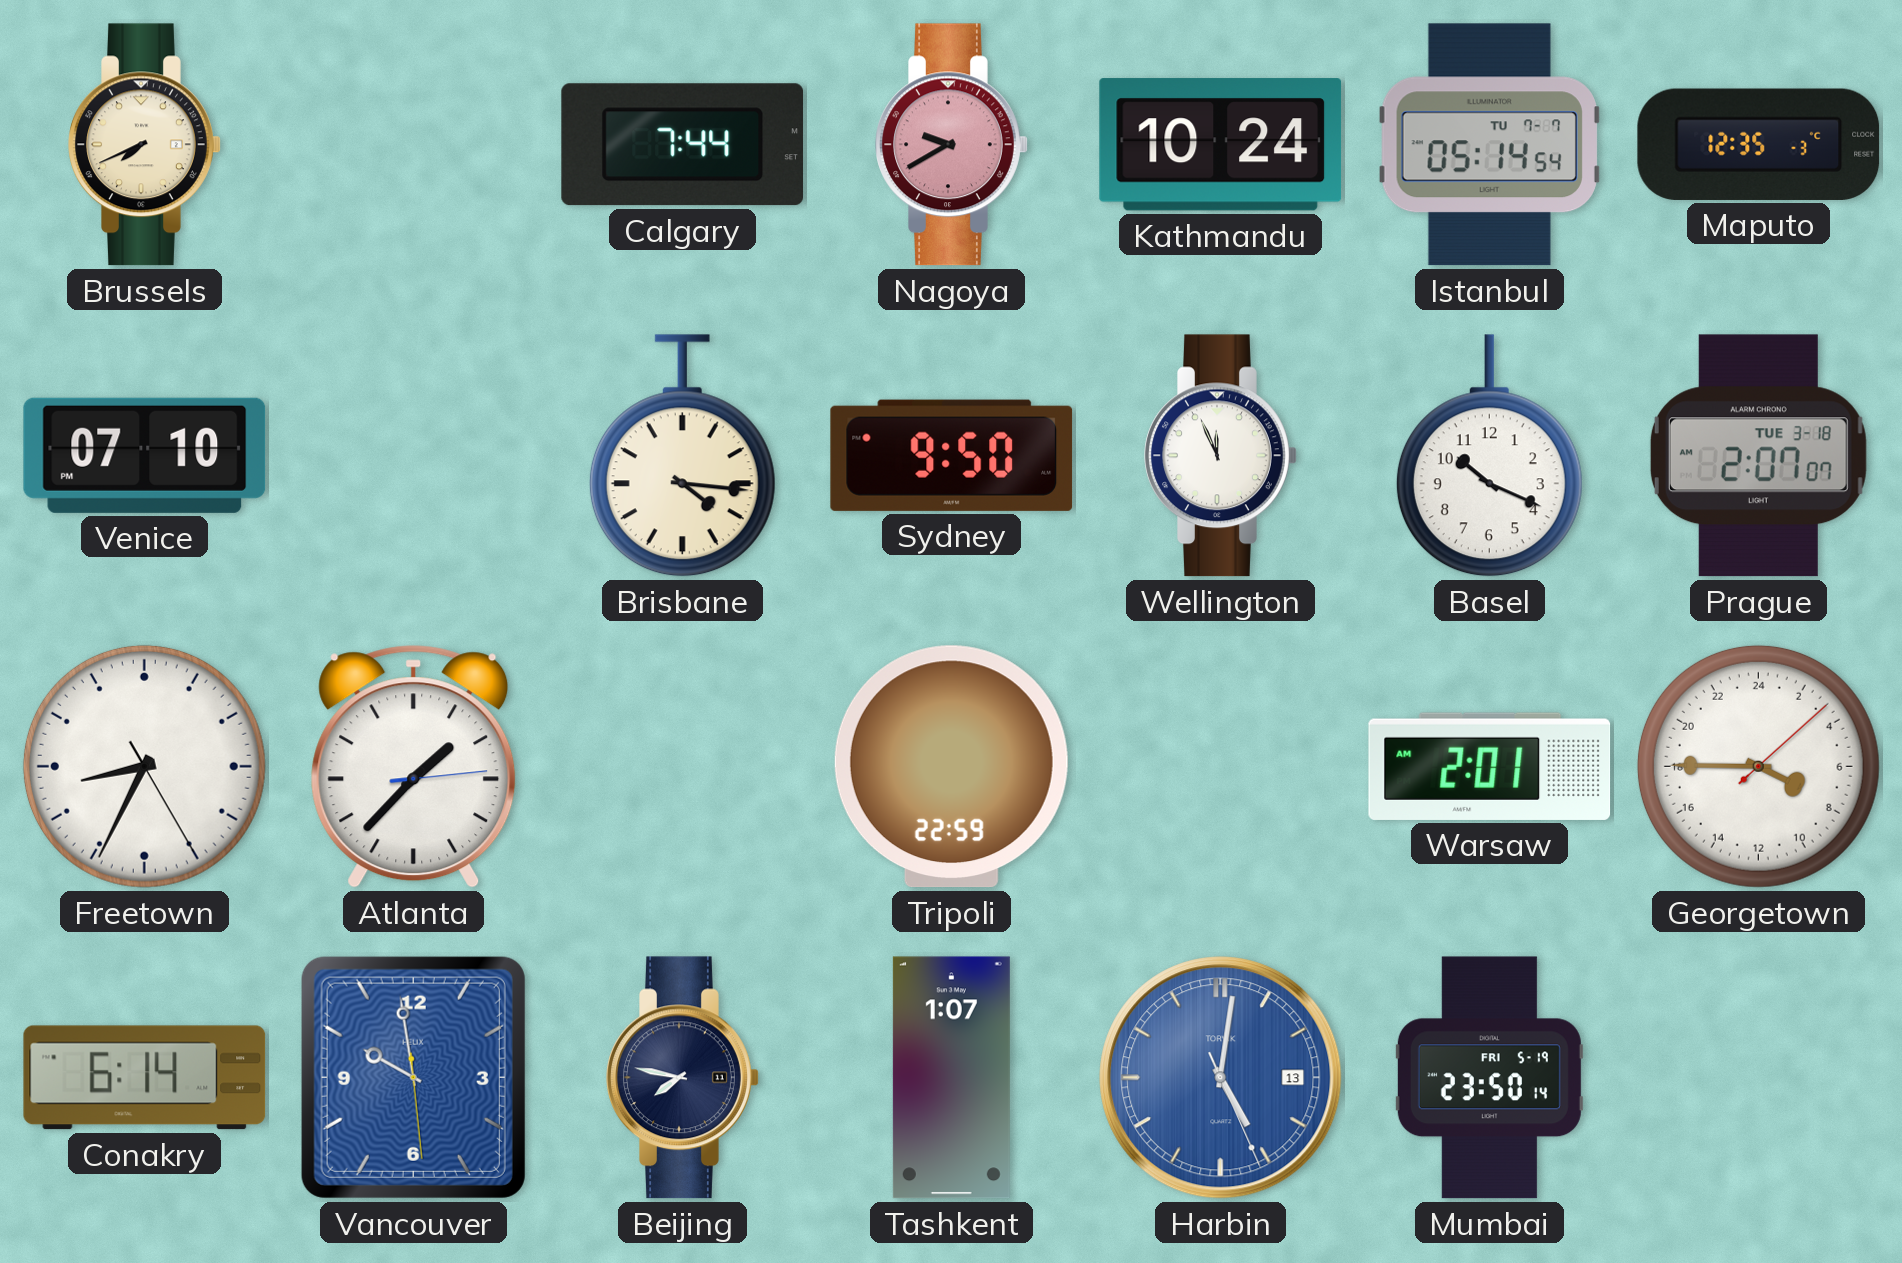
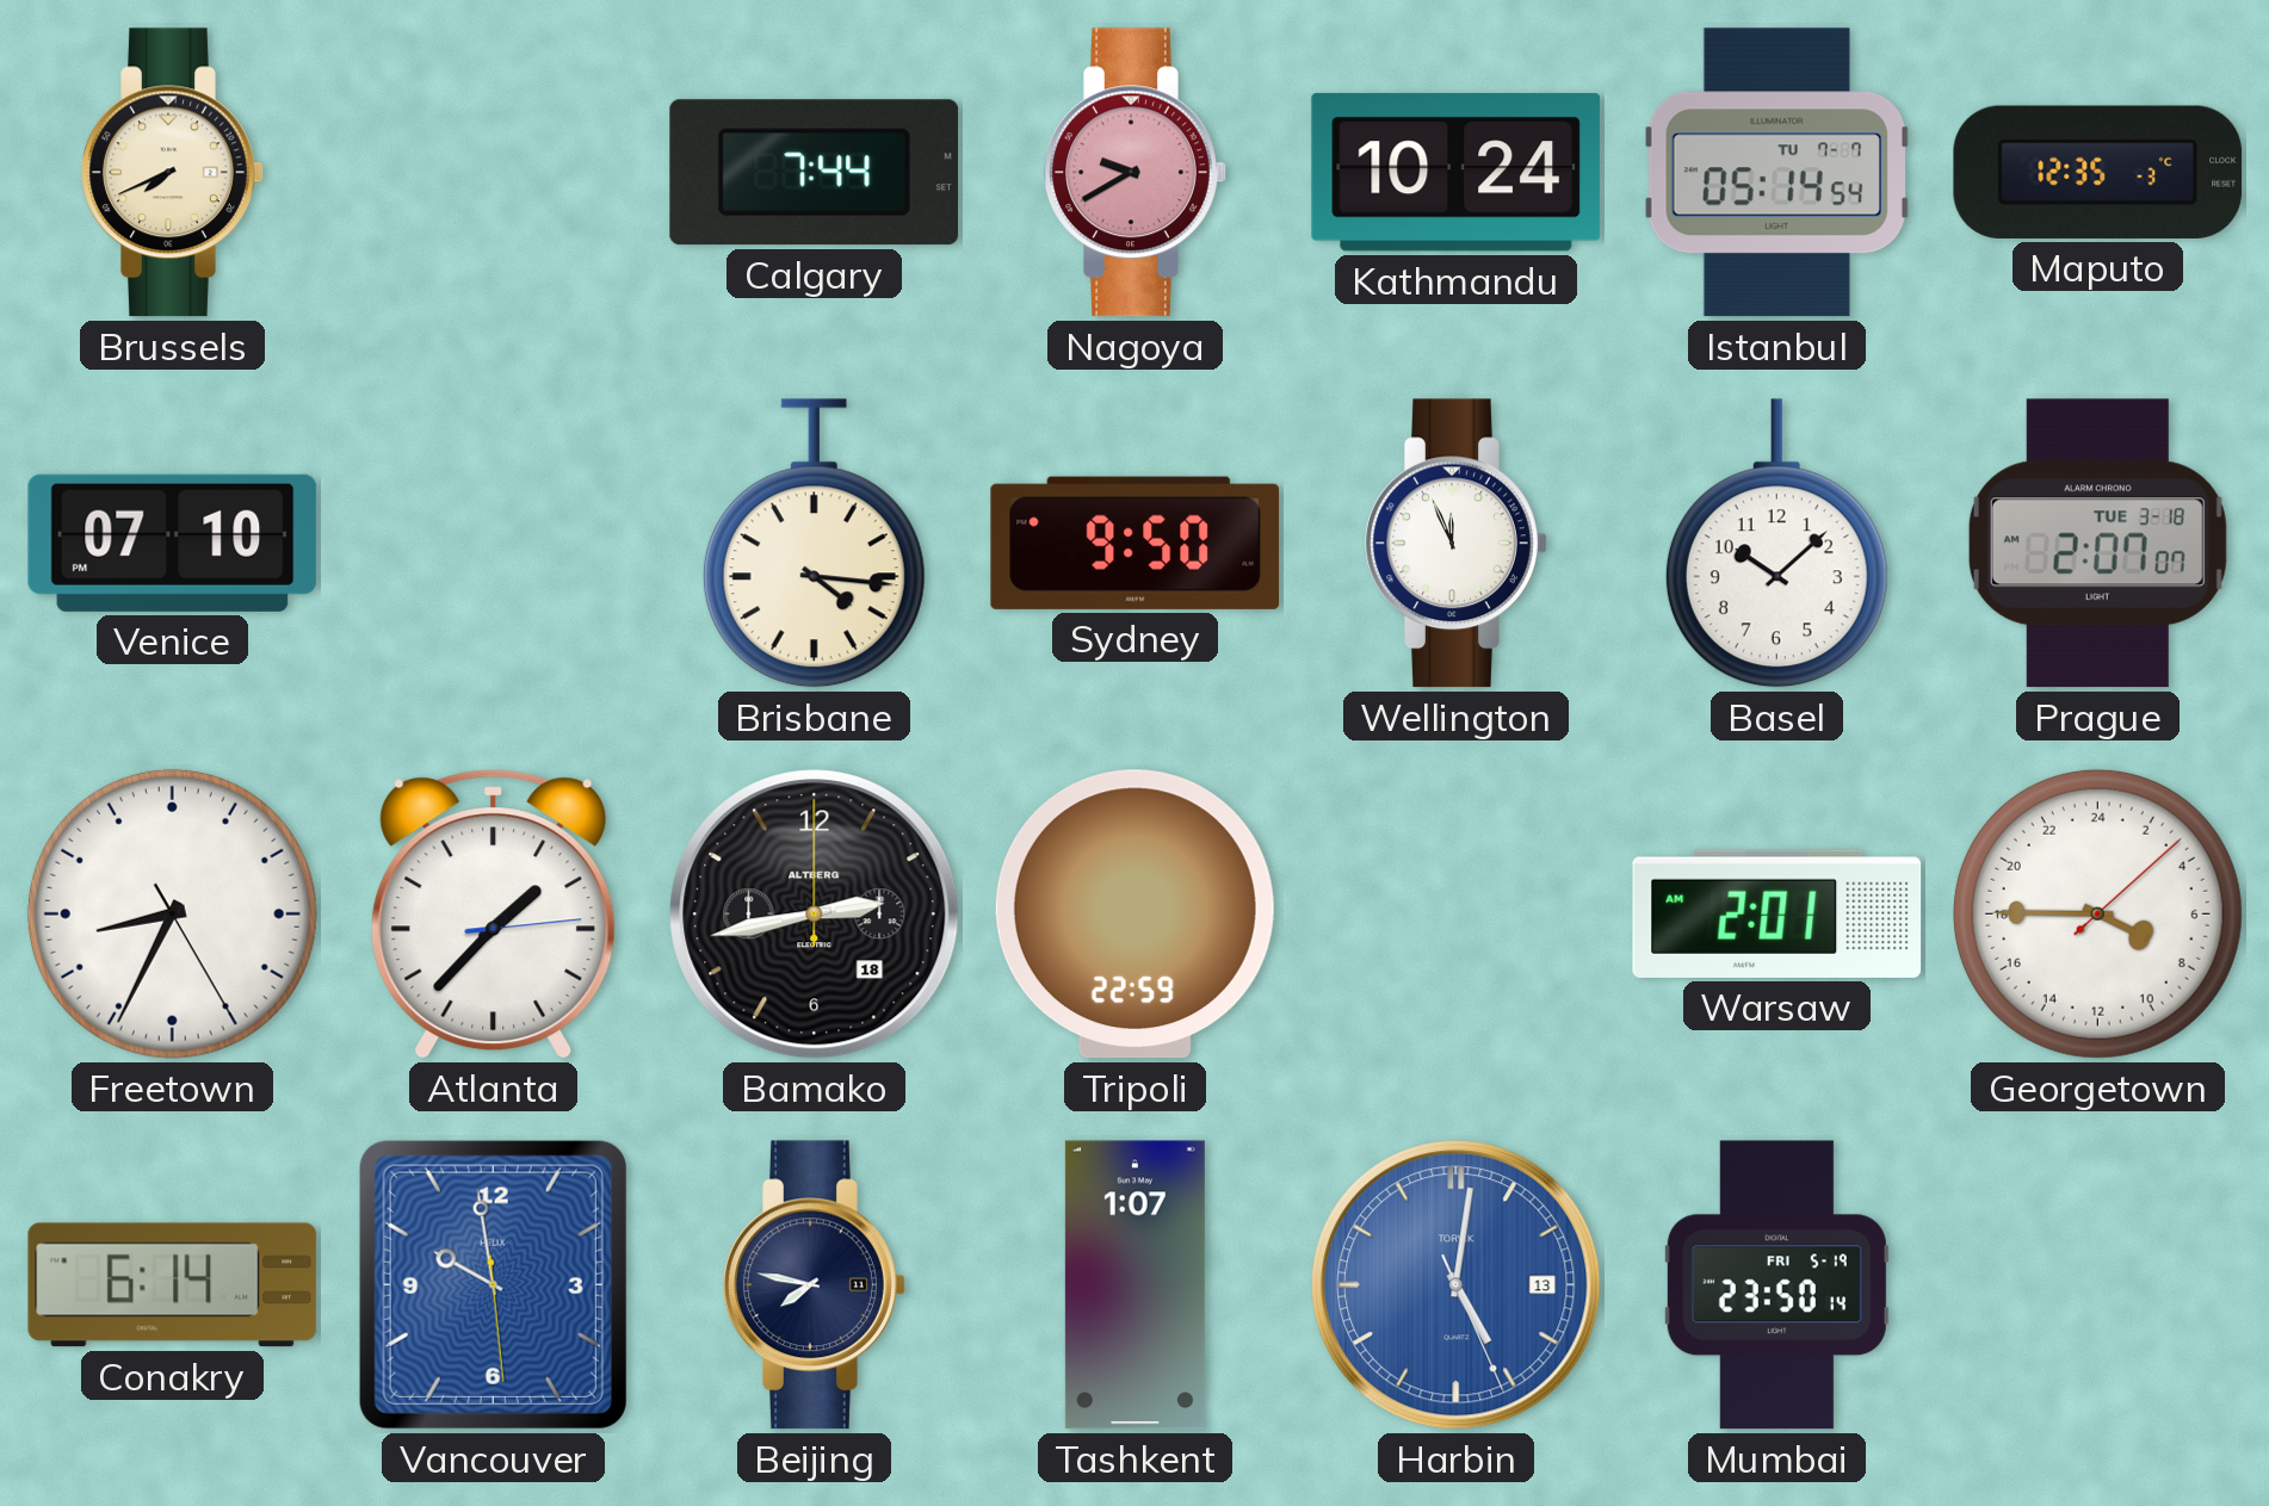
Basel: 10:19 -> 10:08 (1776, 544)
Bamako: none -> 2:43 (815, 915)
